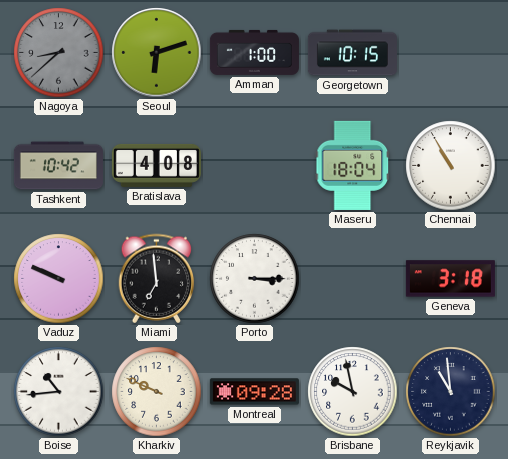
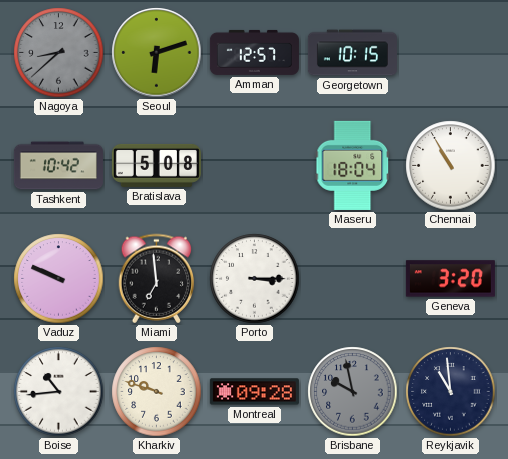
Amman: 1:00 -> 12:57 (254, 52)
Bratislava: 4:08 -> 5:08 (156, 165)
Geneva: 3:18 -> 3:20 (450, 279)
Kharkiv: 9:49 -> 9:48 (157, 392)
Brisbane dial: white -> grey (353, 392)
